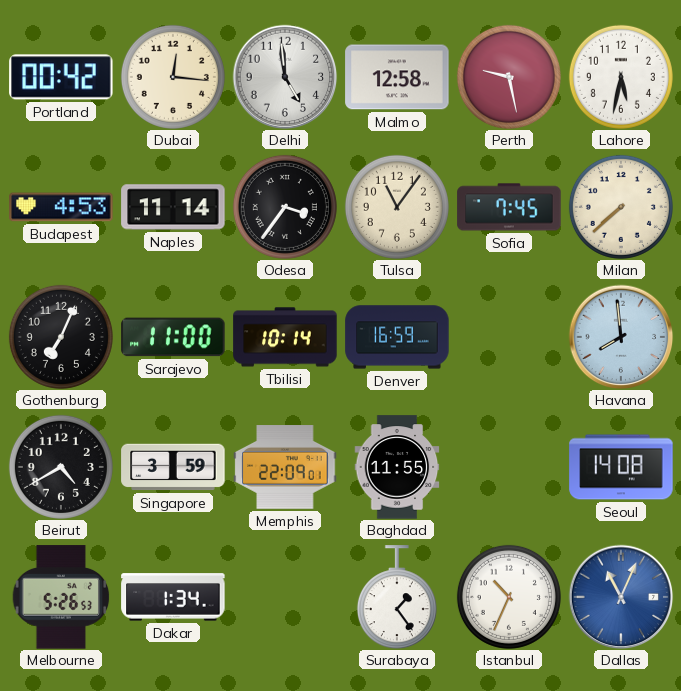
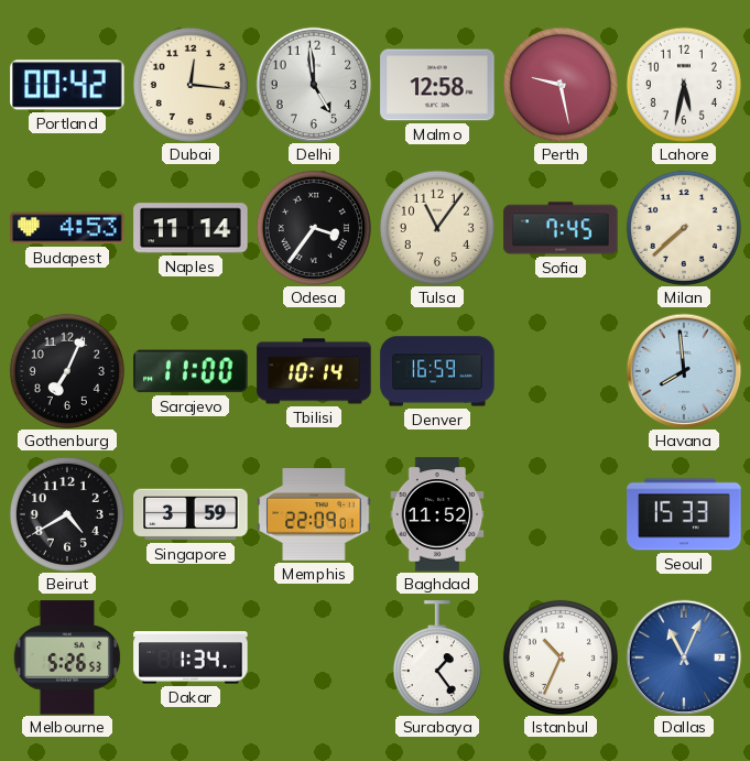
Baghdad: 11:55 -> 11:52 (437, 514)
Seoul: 14:08 -> 15:33 (684, 514)
